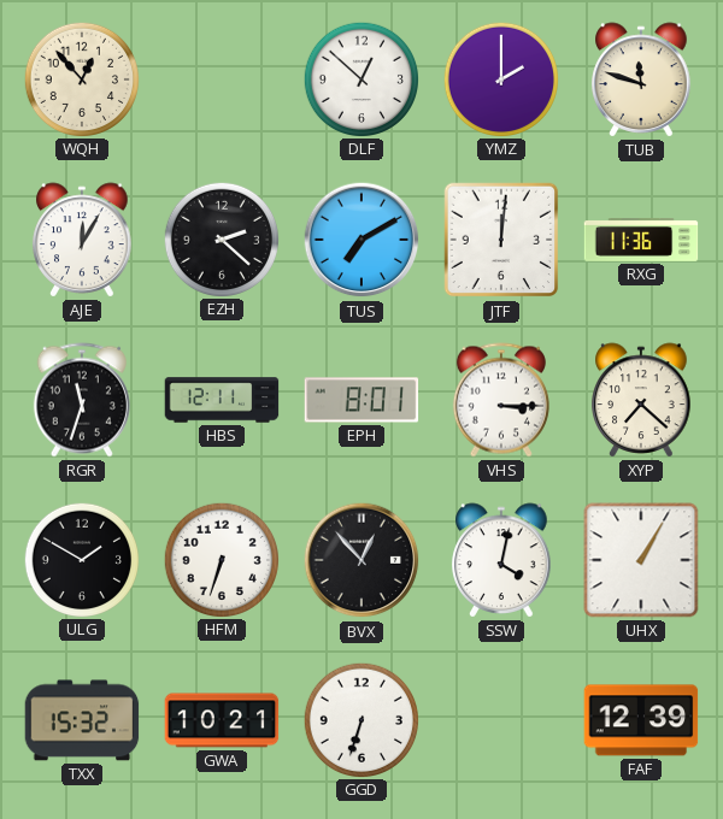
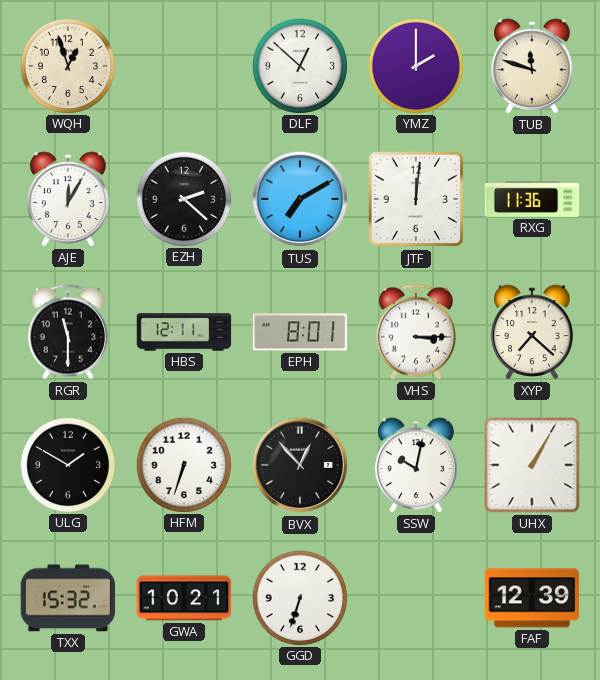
WQH: 12:53 -> 12:57 (67, 65)
RGR: 11:33 -> 11:30 (68, 332)
SSW: 4:02 -> 10:02 (416, 465)
